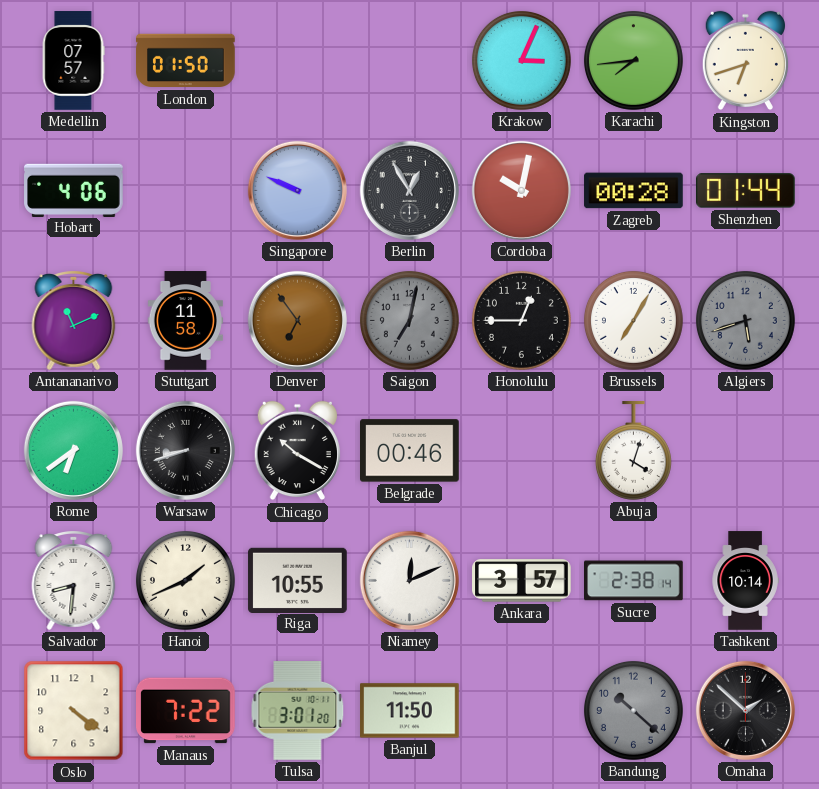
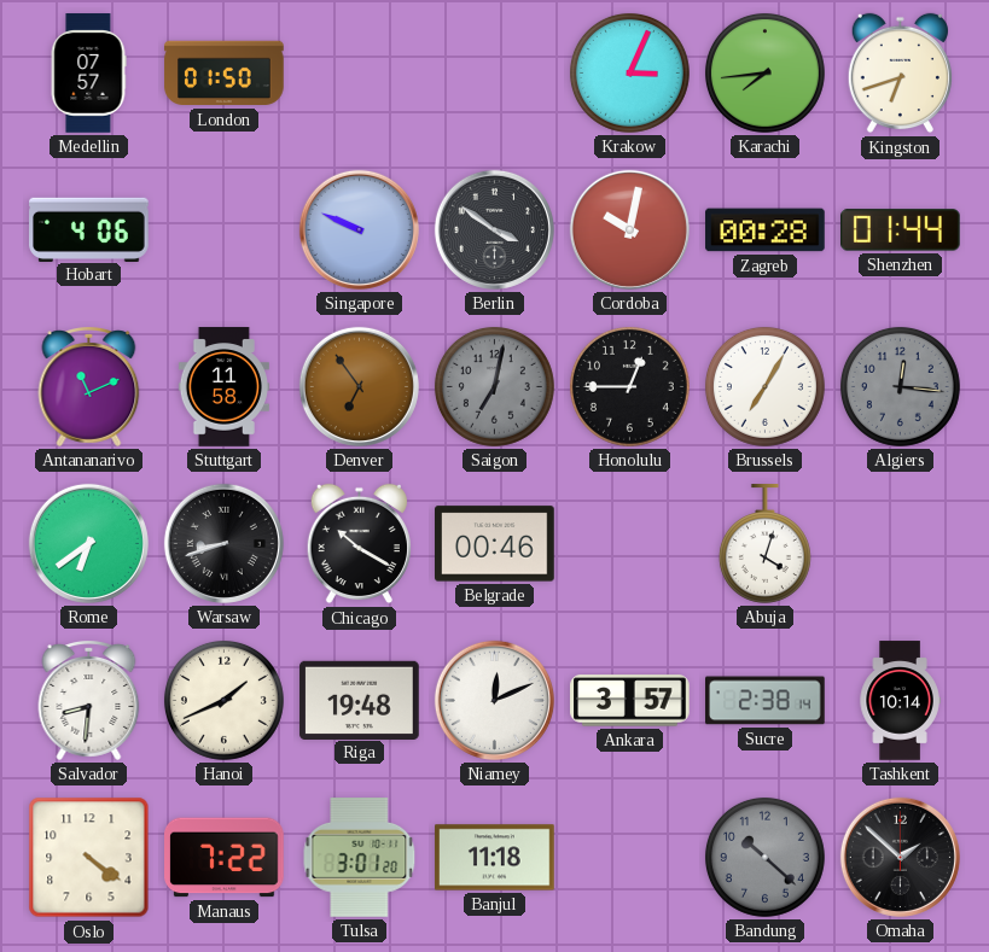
Berlin: 12:55 -> 3:51 (494, 229)
Algiers: 5:42 -> 12:16 (900, 386)
Riga: 10:55 -> 19:48 (360, 700)
Banjul: 11:50 -> 11:18 (495, 858)
